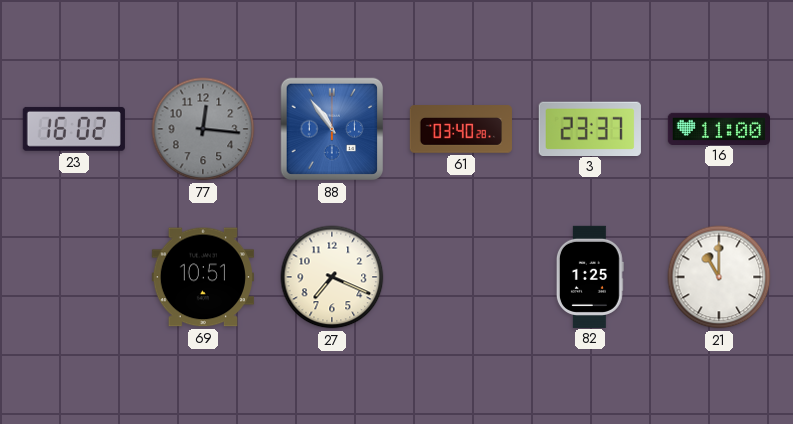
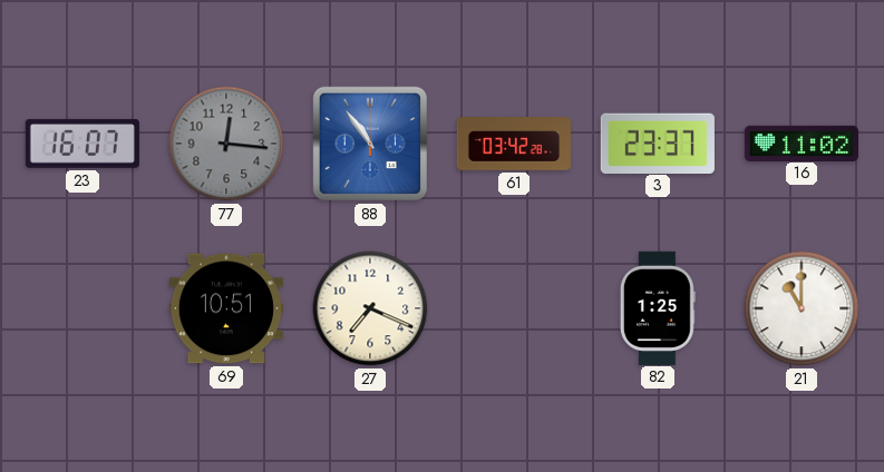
23: 16:02 -> 16:07 (82, 144)
61: 03:40 -> 03:42 (513, 144)
16: 11:00 -> 11:02 (800, 142)
